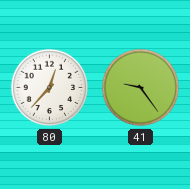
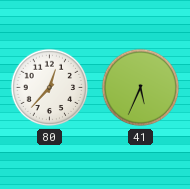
41: 9:24 -> 5:34 (141, 88)
